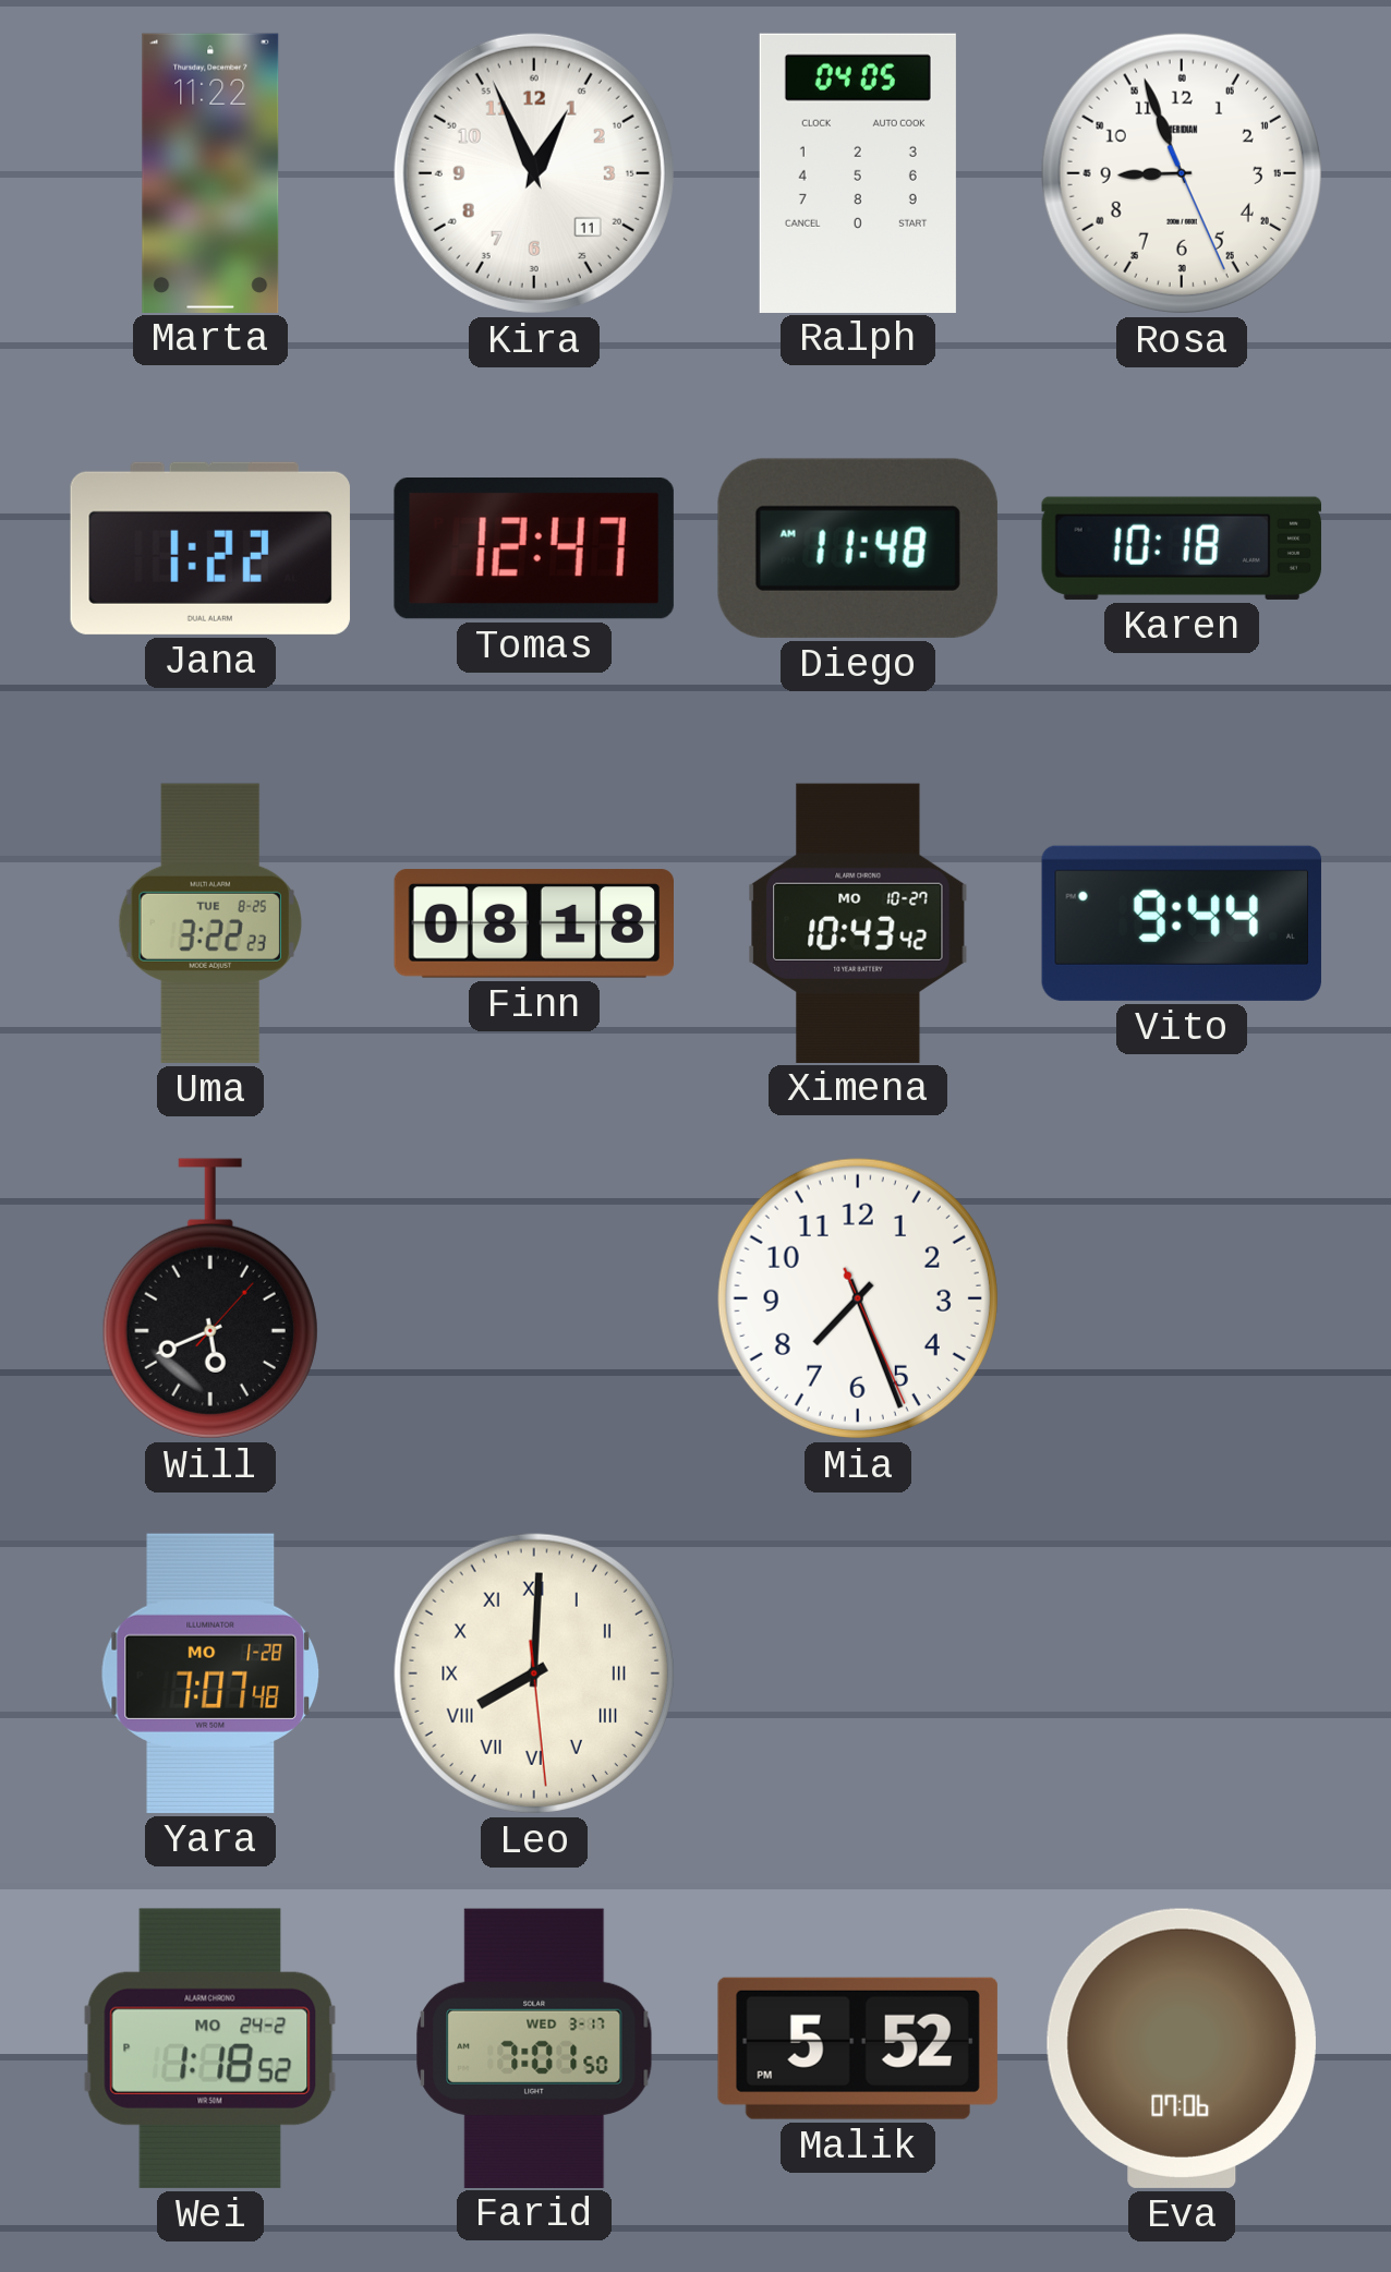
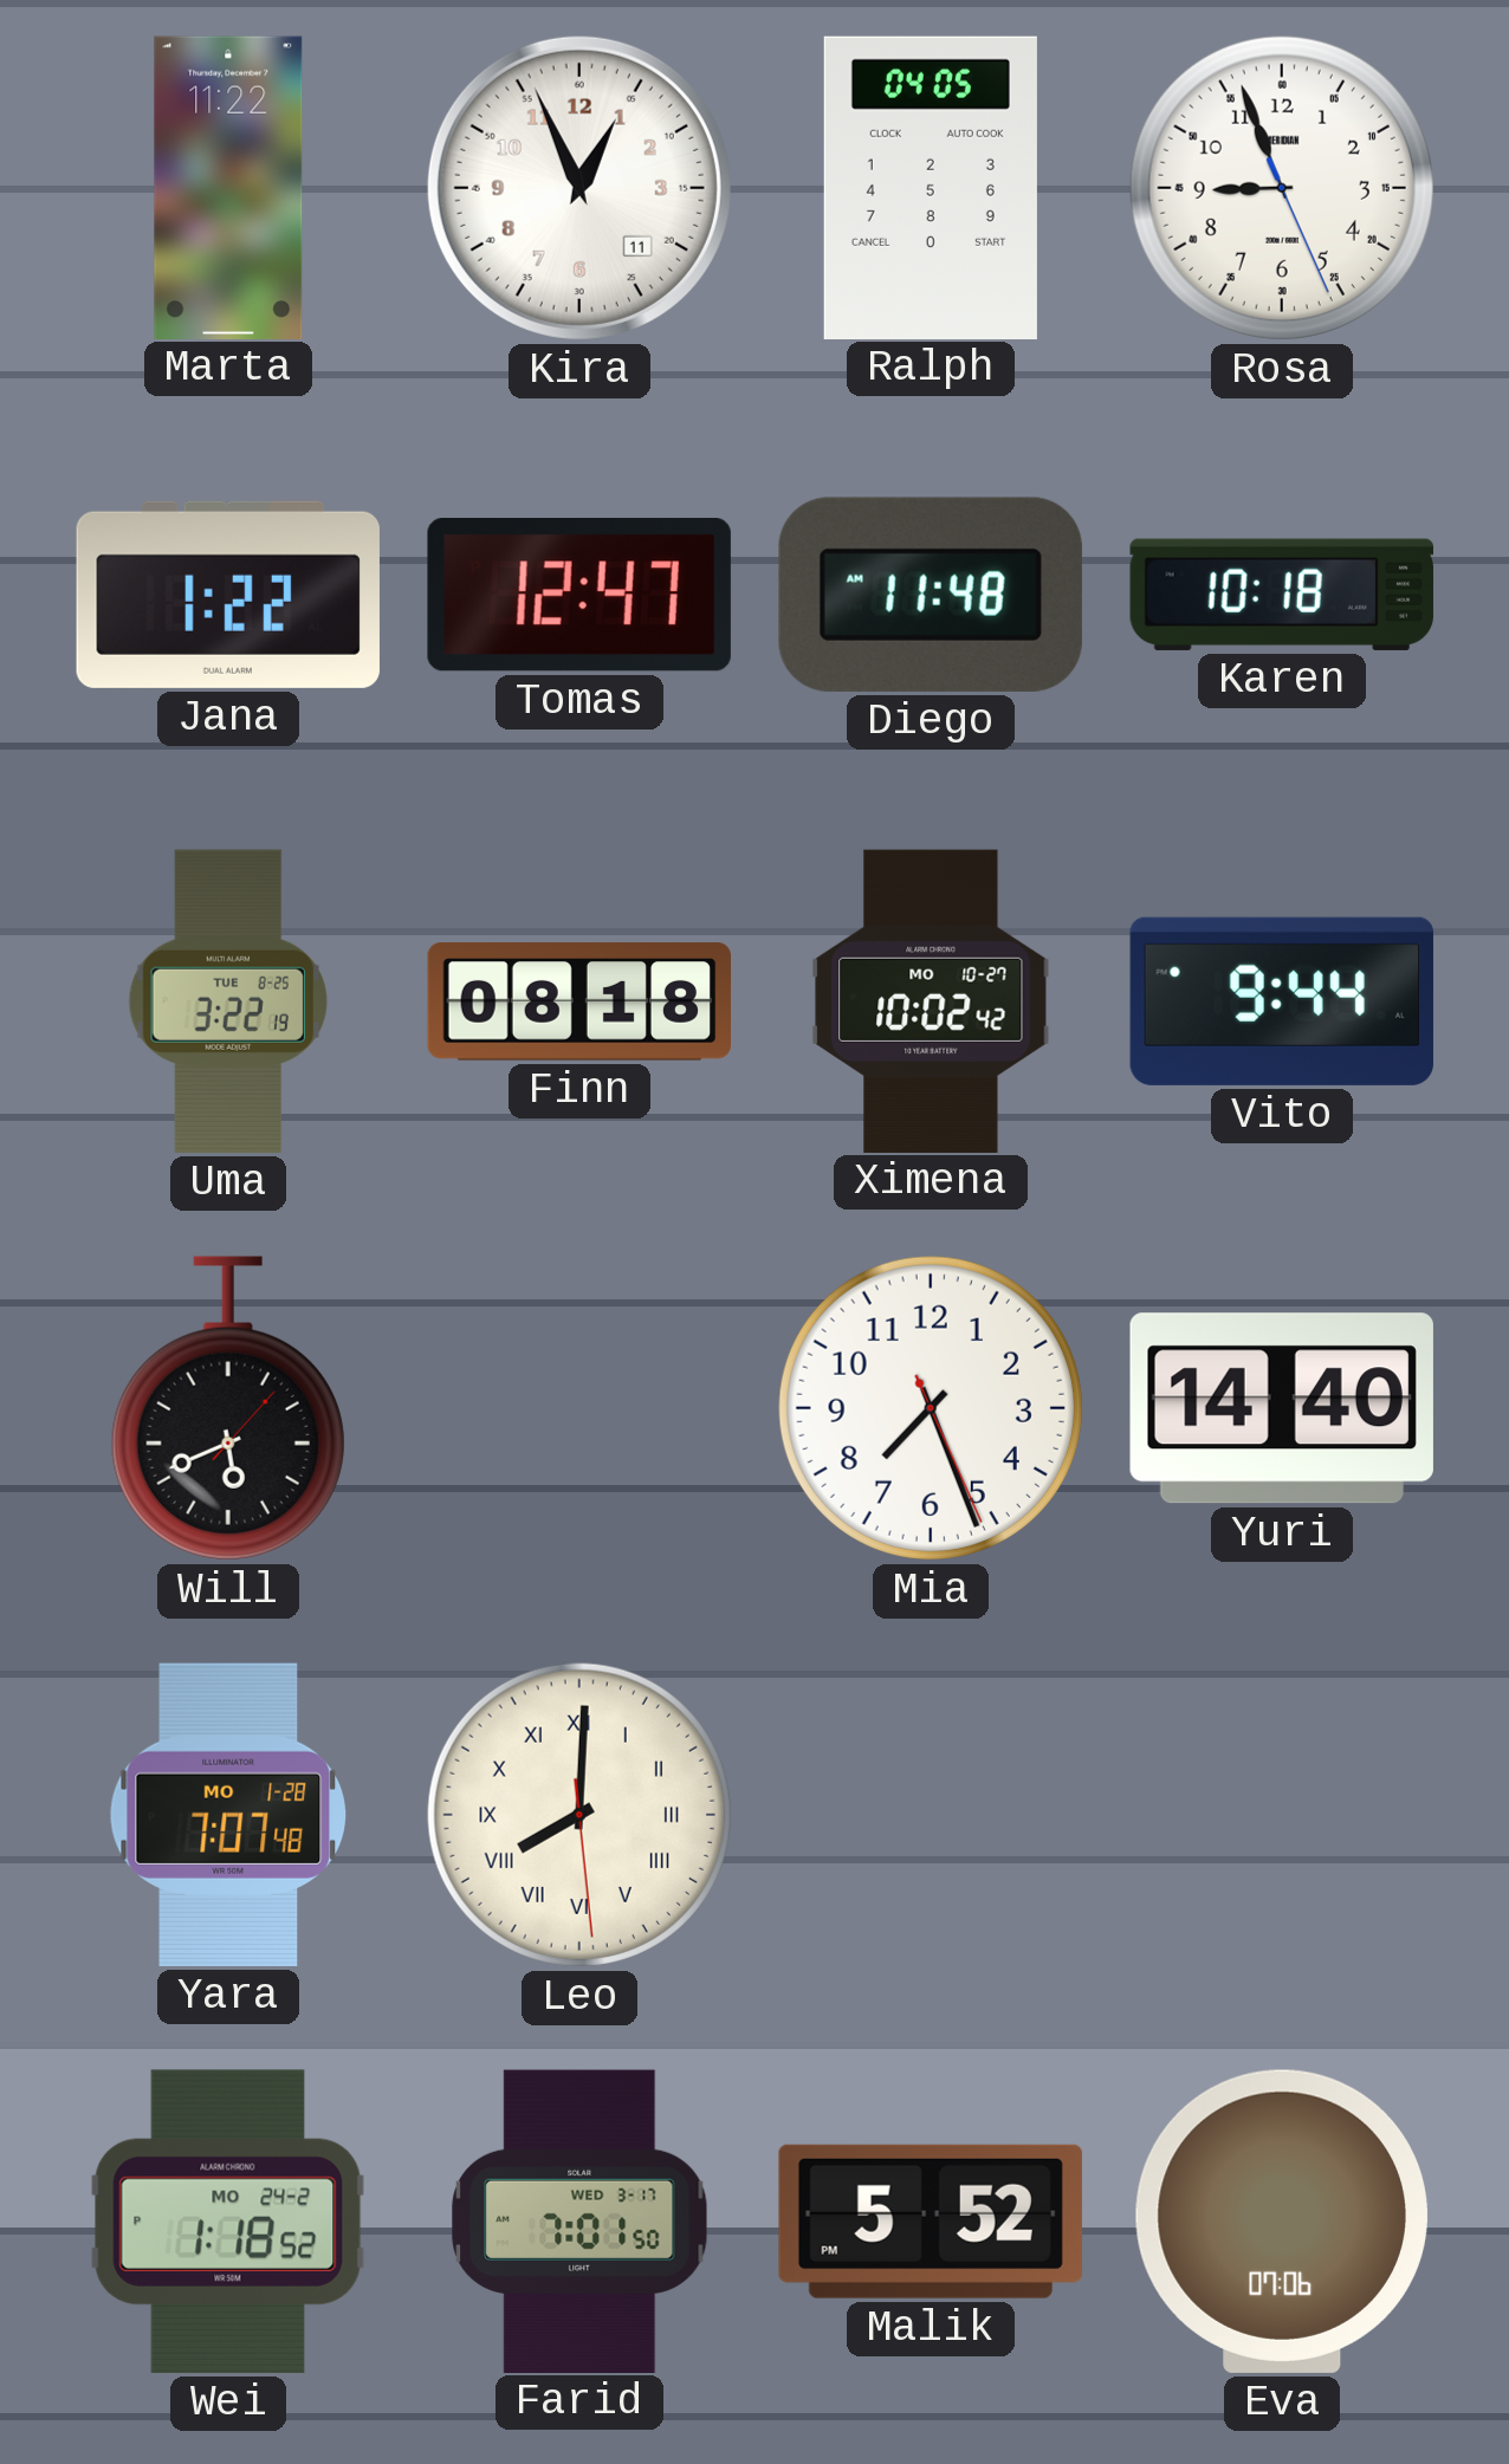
Uma: 3:22:23 -> 3:22:19 (228, 1001)
Ximena: 10:43 -> 10:02 (931, 1000)
Yuri: none -> 14:40 (1282, 1408)
